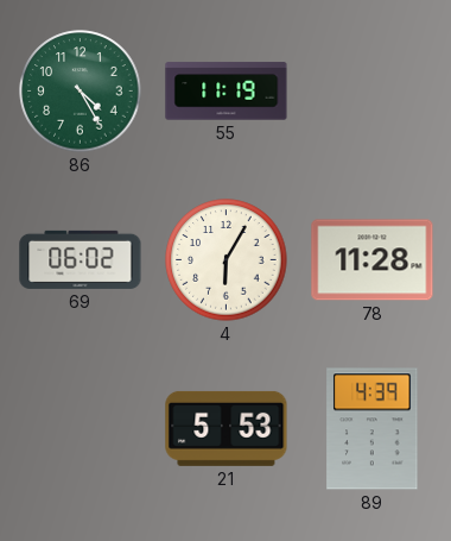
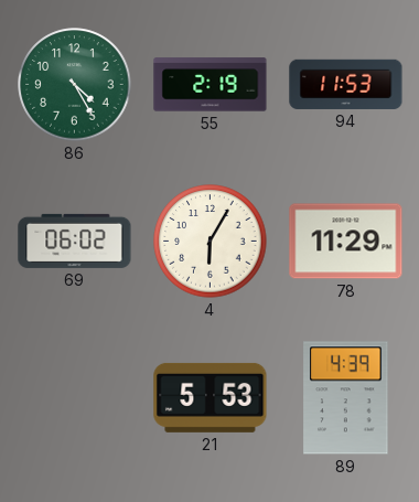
55: 11:19 -> 2:19 (211, 85)
94: none -> 11:53 (346, 84)
78: 11:28 -> 11:29 (346, 242)
